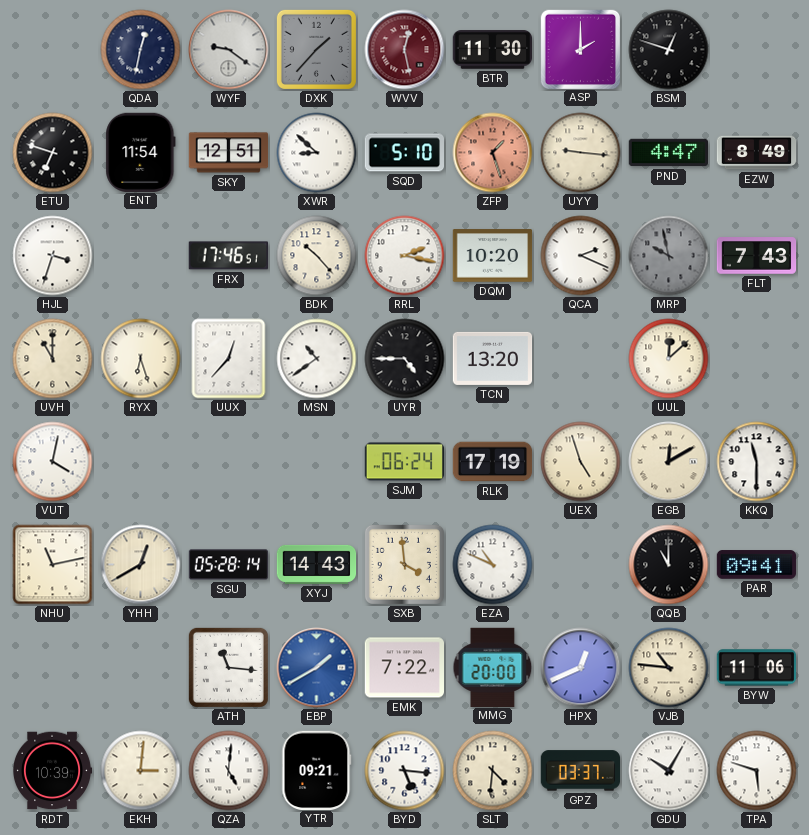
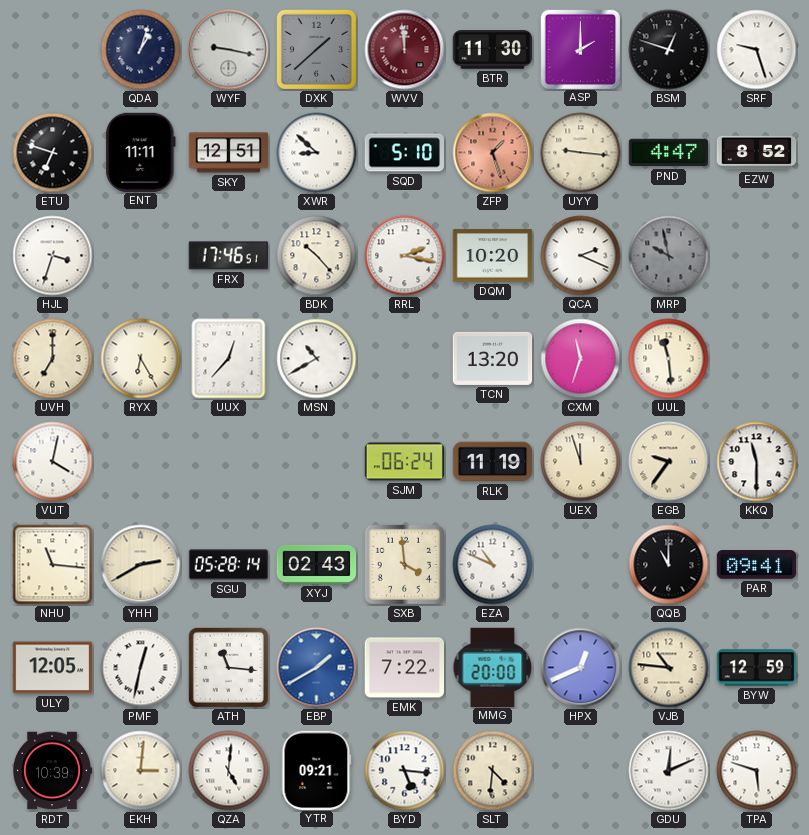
QDA: 12:32 -> 1:03 (141, 50)
WYF: 9:21 -> 9:17 (229, 50)
DXK: 1:37 -> 1:38 (316, 49)
WVV: 12:28 -> 11:59 (405, 50)
SRF: none -> 9:27 (757, 50)
ENT: 11:54 -> 11:11 (141, 152)
EZW: 8:49 -> 8:52 (757, 153)
FLT: 7:43 -> none (757, 256)
UVH: 11:00 -> 7:00 (53, 359)
RYX: 6:27 -> 6:25 (141, 359)
MSN: 10:39 -> 10:40 (317, 359)
UYR: 4:45 -> none (405, 359)
CXM: none -> 11:33 (581, 359)
UUL: 12:08 -> 11:29 (669, 359)
RLK: 17:19 -> 11:19 (493, 462)
UEX: 4:57 -> 11:57 (581, 462)
EGB: 12:10 -> 9:36 (669, 462)
NHU: 11:13 -> 11:16 (53, 565)
YHH: 12:40 -> 2:40 (141, 565)
XYJ: 14:43 -> 02:43 (317, 564)
ULY: none -> 12:05 (53, 668)
PMF: none -> 12:32 (141, 668)
BYW: 11:06 -> 12:59 (757, 668)
GPZ: 03:37 -> none (580, 771)
GDU: 10:05 -> 12:11 (669, 771)
